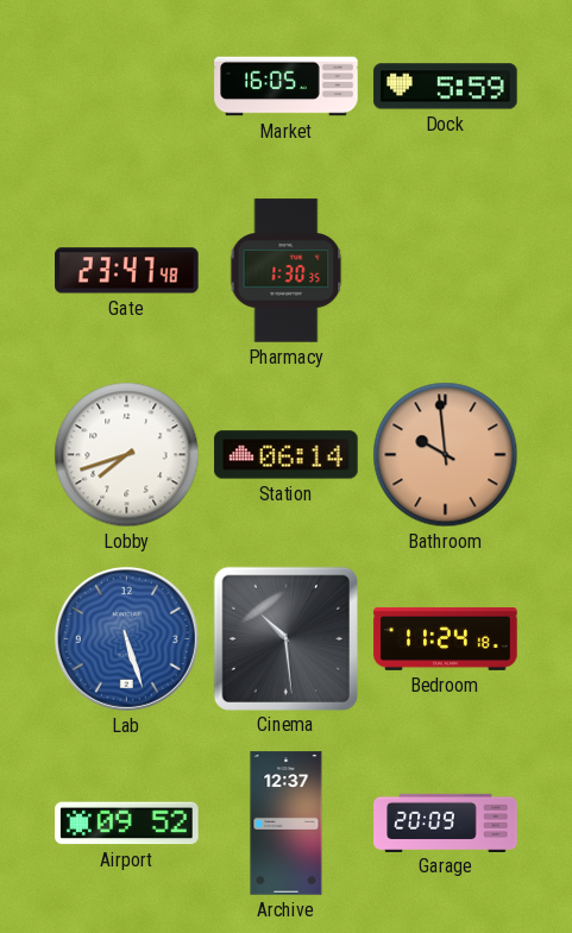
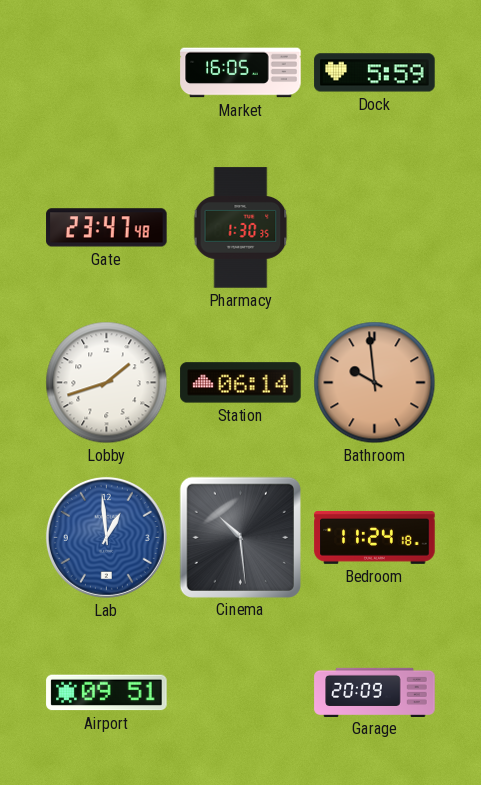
Lobby: 7:42 -> 1:42 (107, 383)
Lab: 5:27 -> 12:59 (106, 537)
Airport: 09:52 -> 09:51 (107, 693)
Archive: 12:37 -> none (287, 824)
